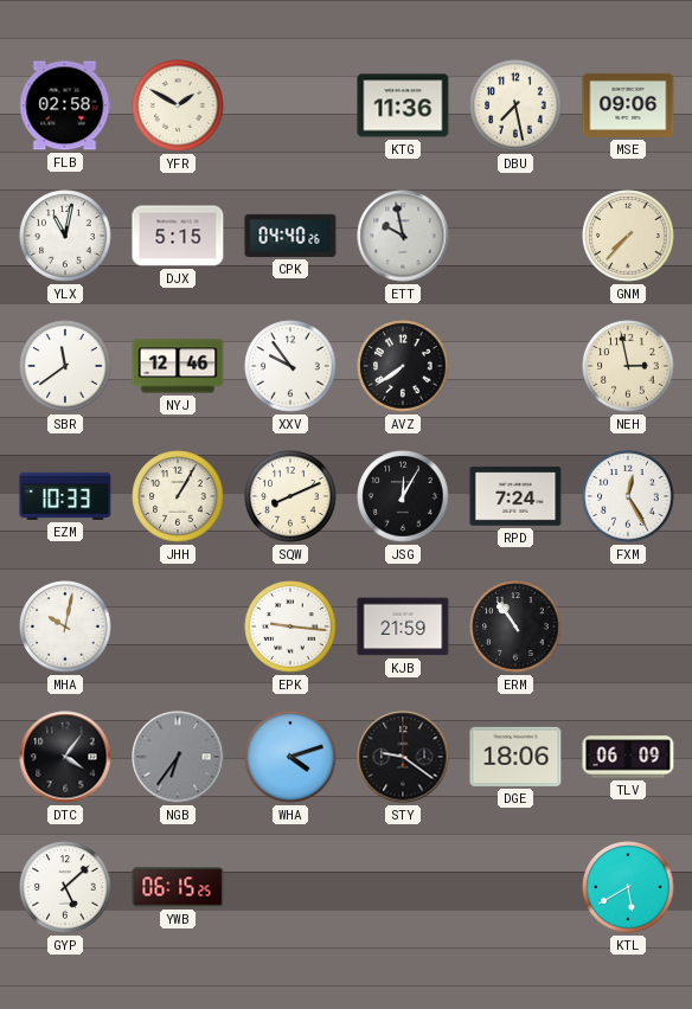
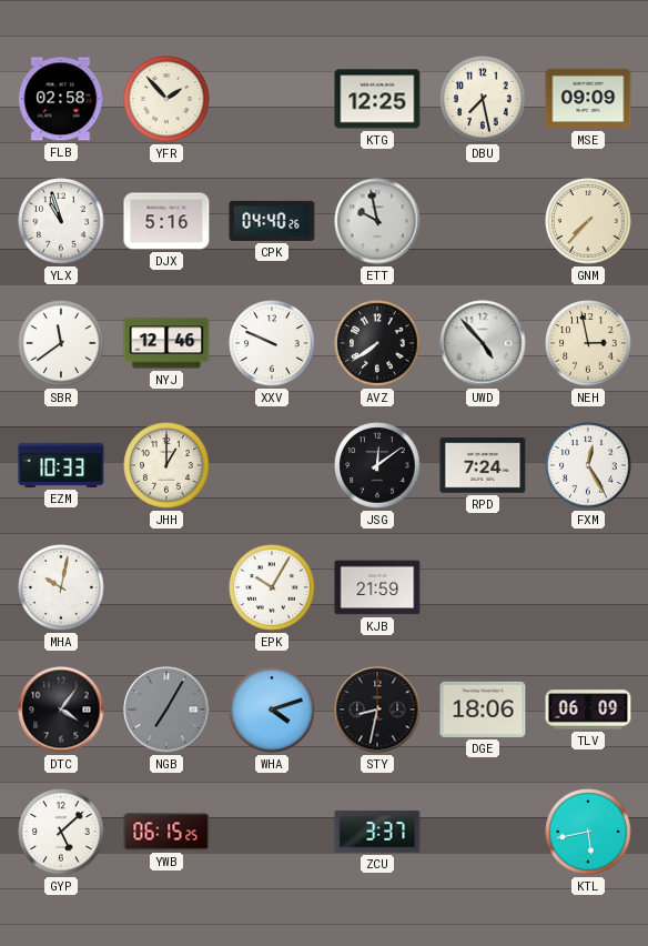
YFR: 1:50 -> 1:53 (166, 99)
KTG: 11:36 -> 12:25 (377, 99)
MSE: 09:06 -> 09:09 (588, 99)
YLX: 11:02 -> 10:57 (61, 221)
DJX: 5:15 -> 5:16 (166, 221)
XXV: 9:54 -> 9:49 (272, 343)
UWD: none -> 4:53 (483, 343)
JHH: 1:05 -> 1:00 (166, 465)
SQW: 8:11 -> none (290, 496)
JSG: 12:05 -> 12:09 (377, 465)
EPK: 9:16 -> 10:05 (272, 587)
ERM: 10:54 -> none (515, 626)
NGB: 6:36 -> 7:05 (166, 709)
STY: 9:21 -> 8:32 (377, 709)
ZCU: none -> 3:37 (377, 832)
KTL: 5:40 -> 5:43 (588, 832)
